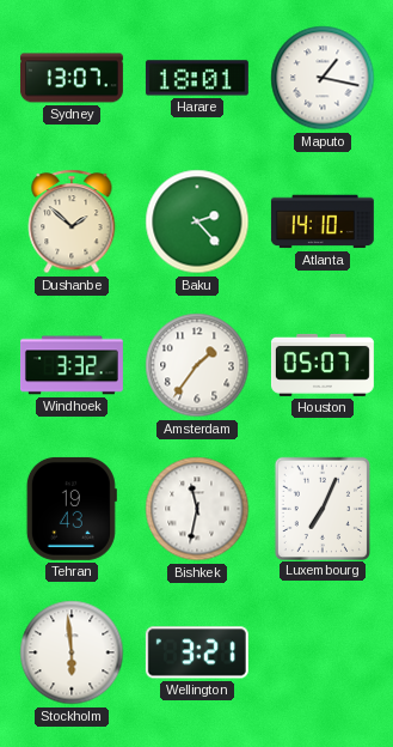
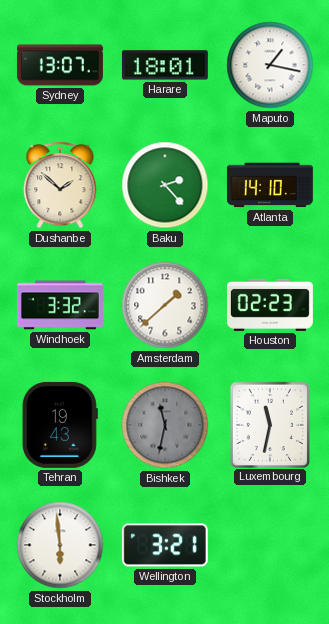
Amsterdam: 1:36 -> 1:38 (165, 305)
Houston: 05:07 -> 02:23 (270, 305)
Bishkek dial: white -> grey (165, 425)
Luxembourg: 7:04 -> 11:32 (269, 424)
